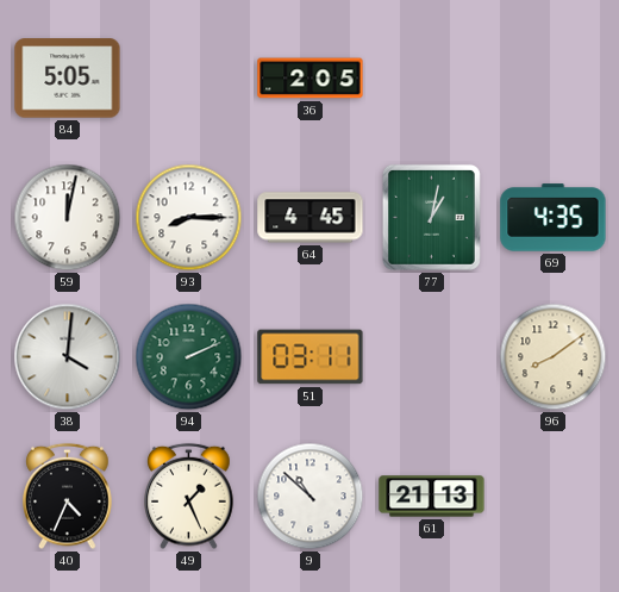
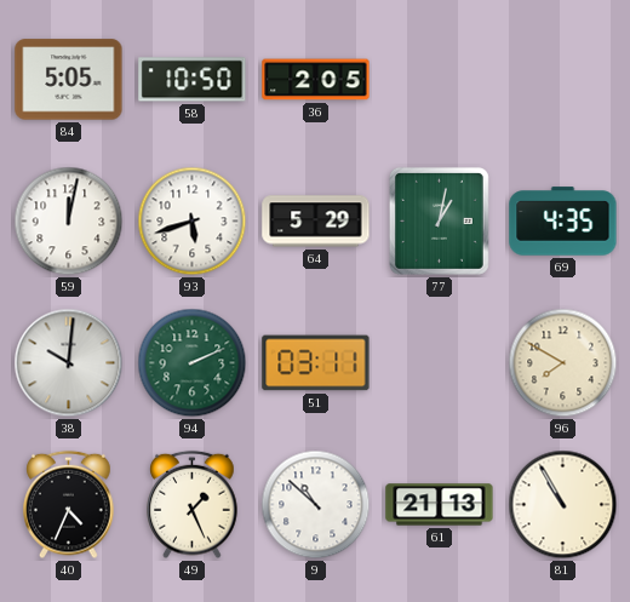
58: none -> 10:50 (193, 80)
93: 8:15 -> 5:42 (193, 222)
64: 4:45 -> 5:29 (316, 222)
38: 4:01 -> 10:01 (69, 363)
96: 8:09 -> 7:50 (563, 363)
81: none -> 10:55 (563, 505)
